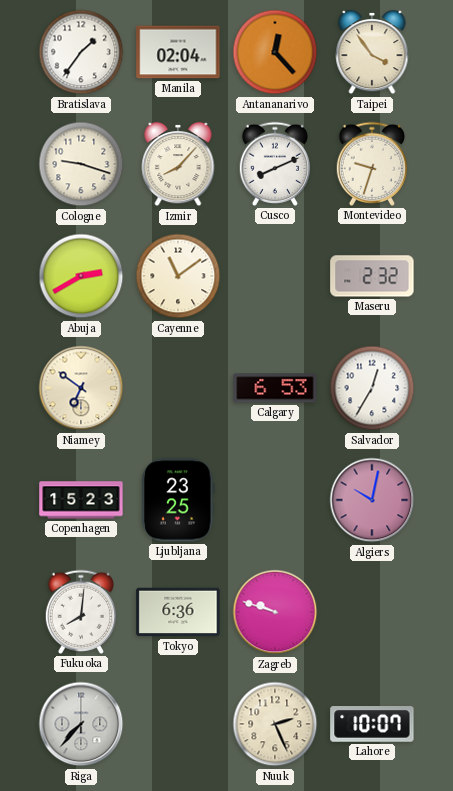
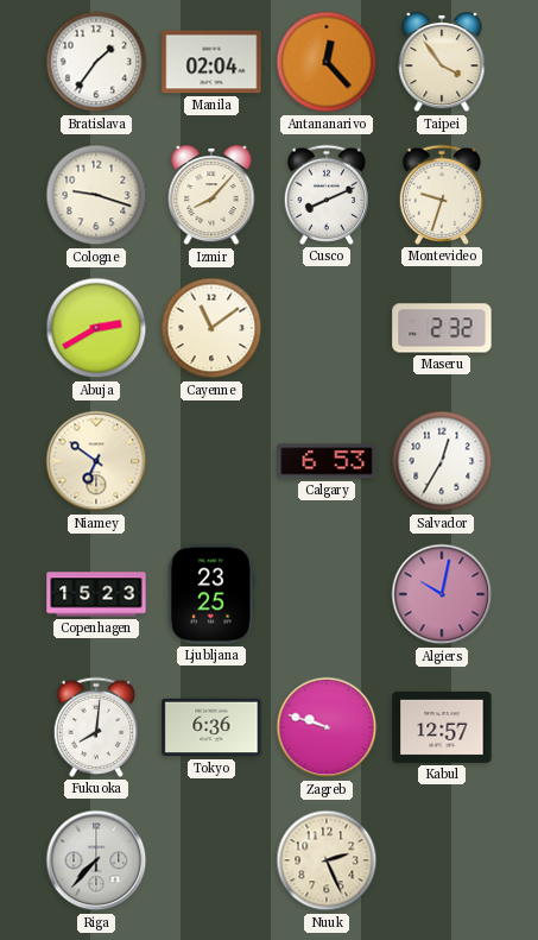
Kabul: none -> 12:57 (442, 727)
Lahore: 10:07 -> none (372, 724)
